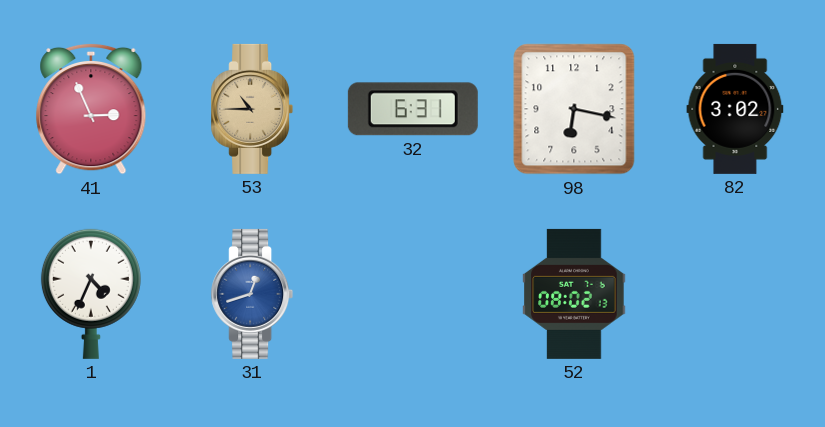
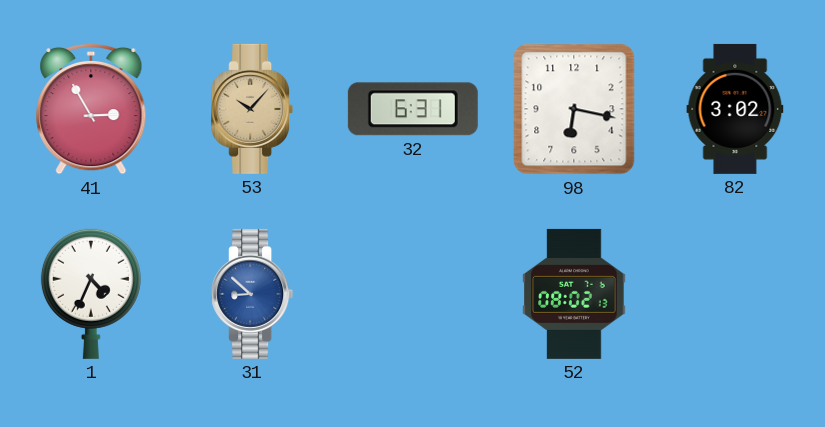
41: 2:56 -> 2:55 (91, 109)
53: 10:45 -> 10:07 (252, 109)
31: 12:42 -> 8:52 (252, 294)
